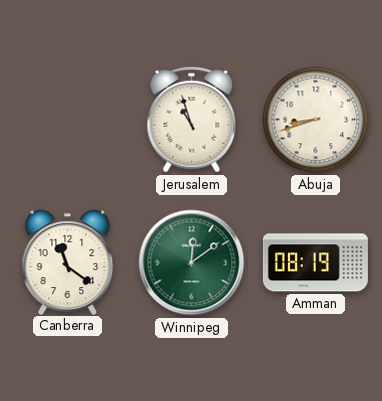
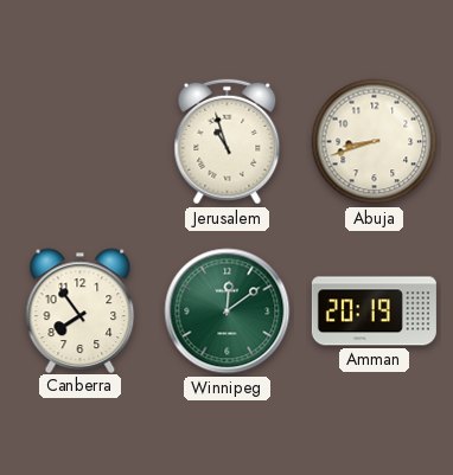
Canberra: 11:21 -> 7:54 (81, 310)
Amman: 08:19 -> 20:19 (374, 312)
